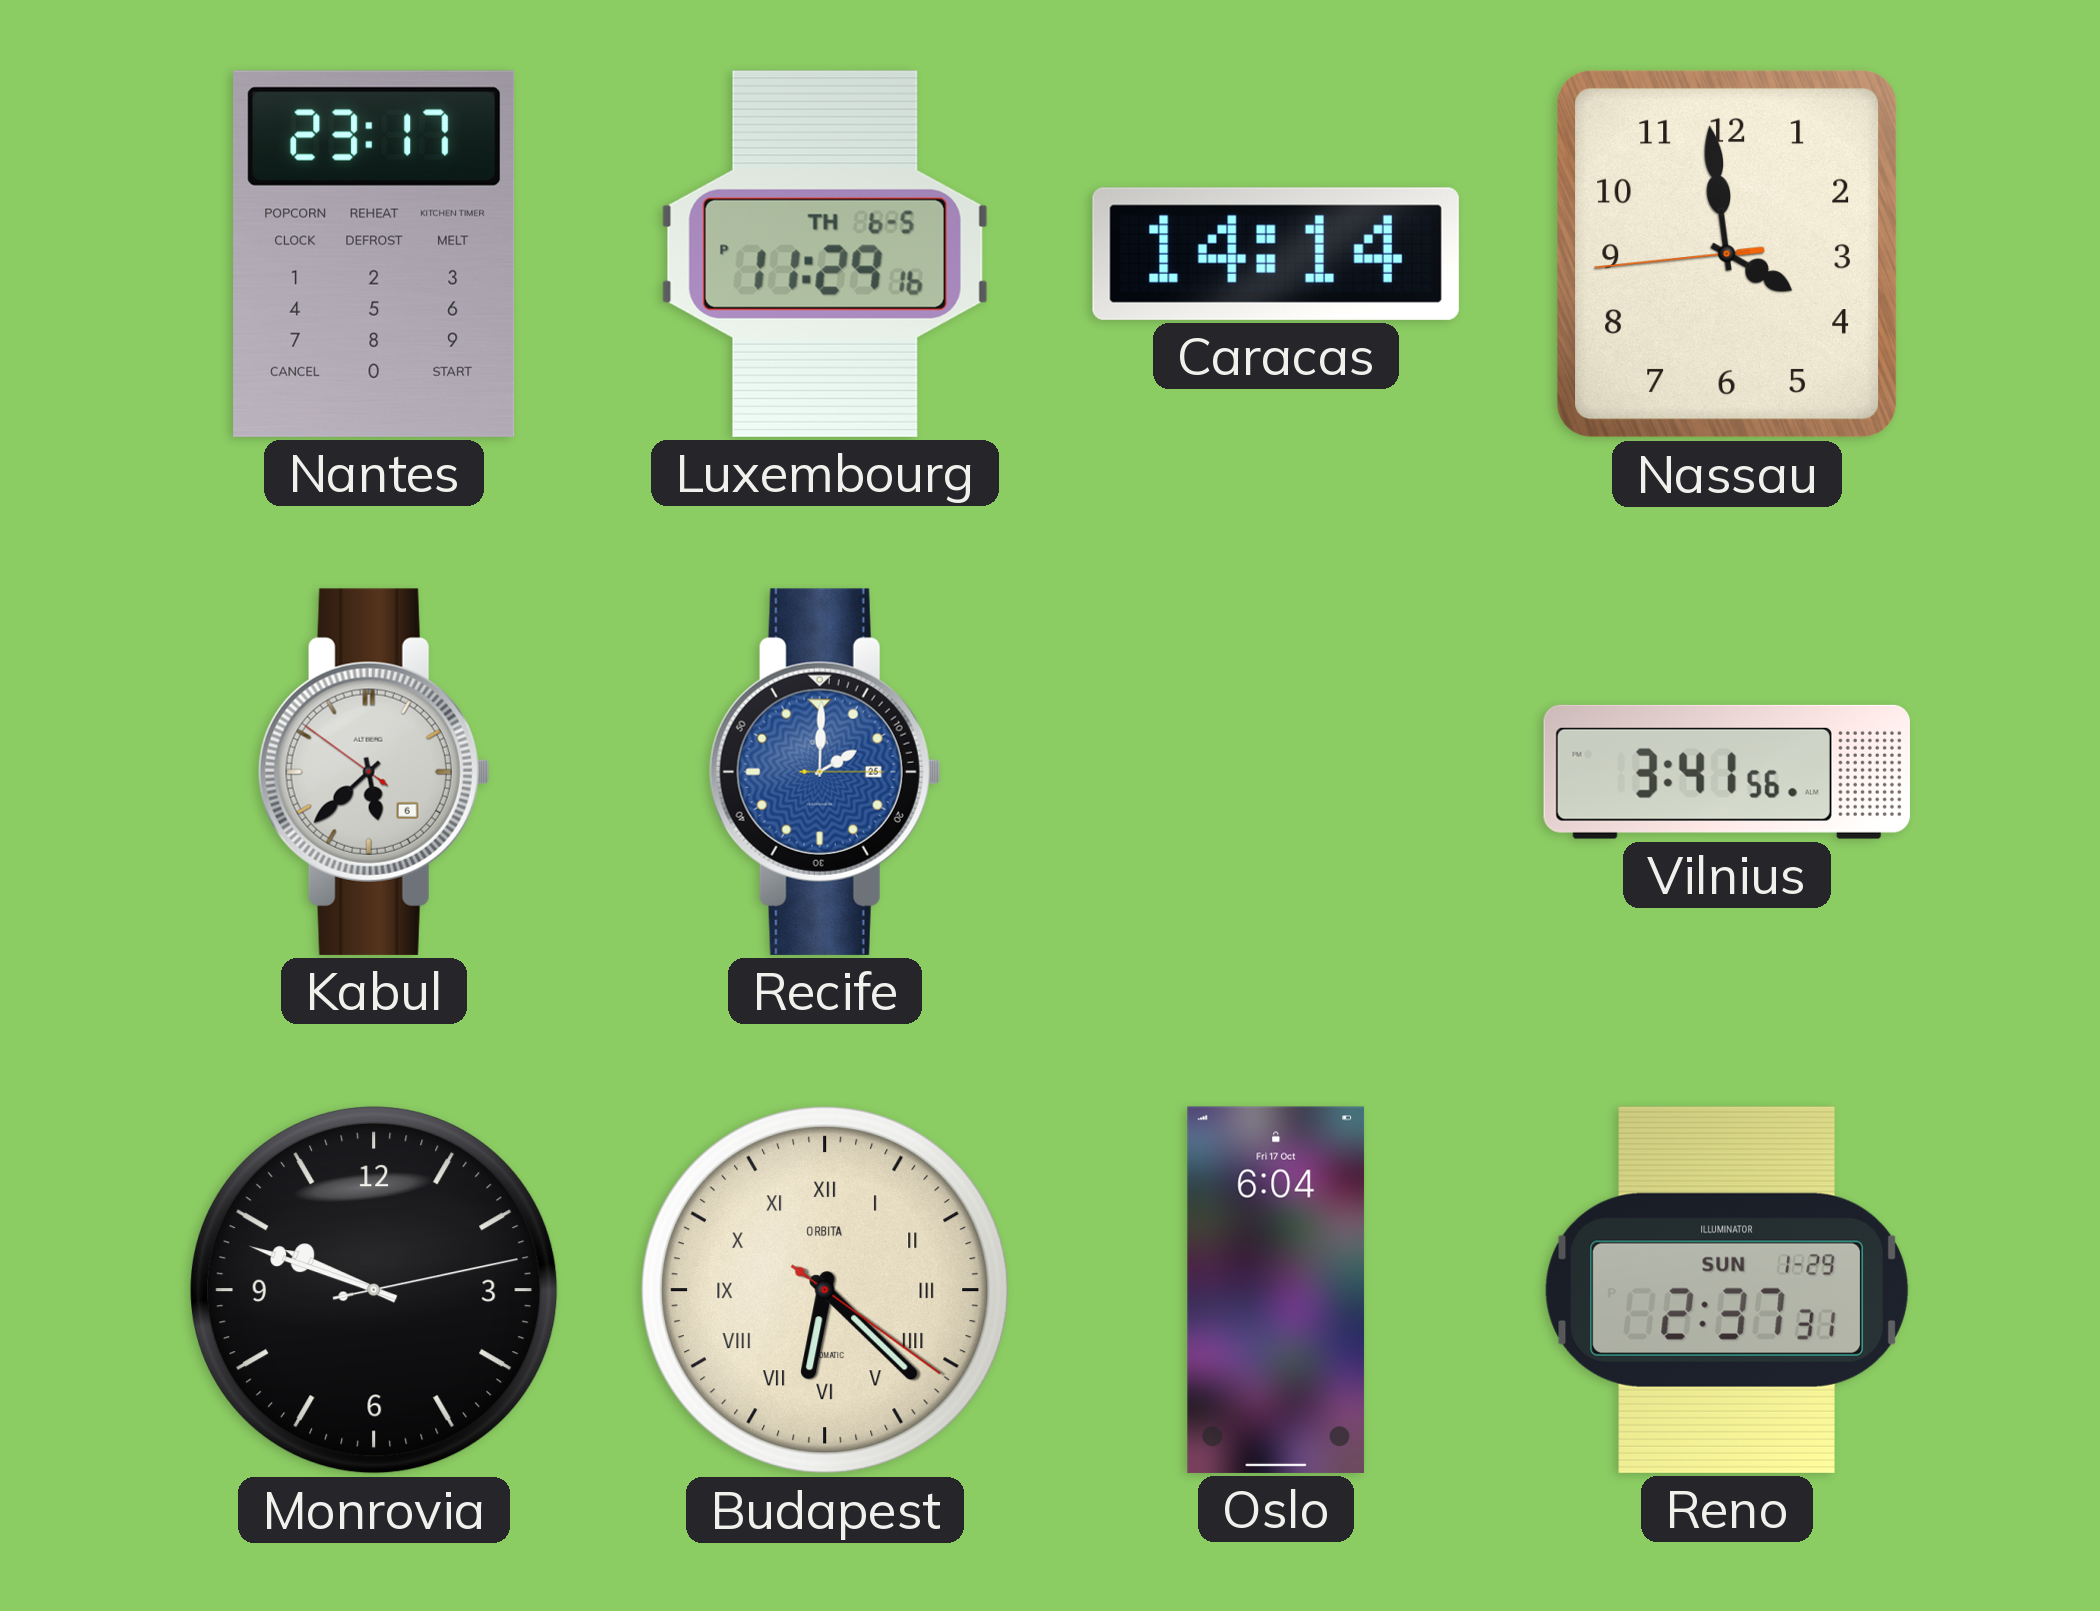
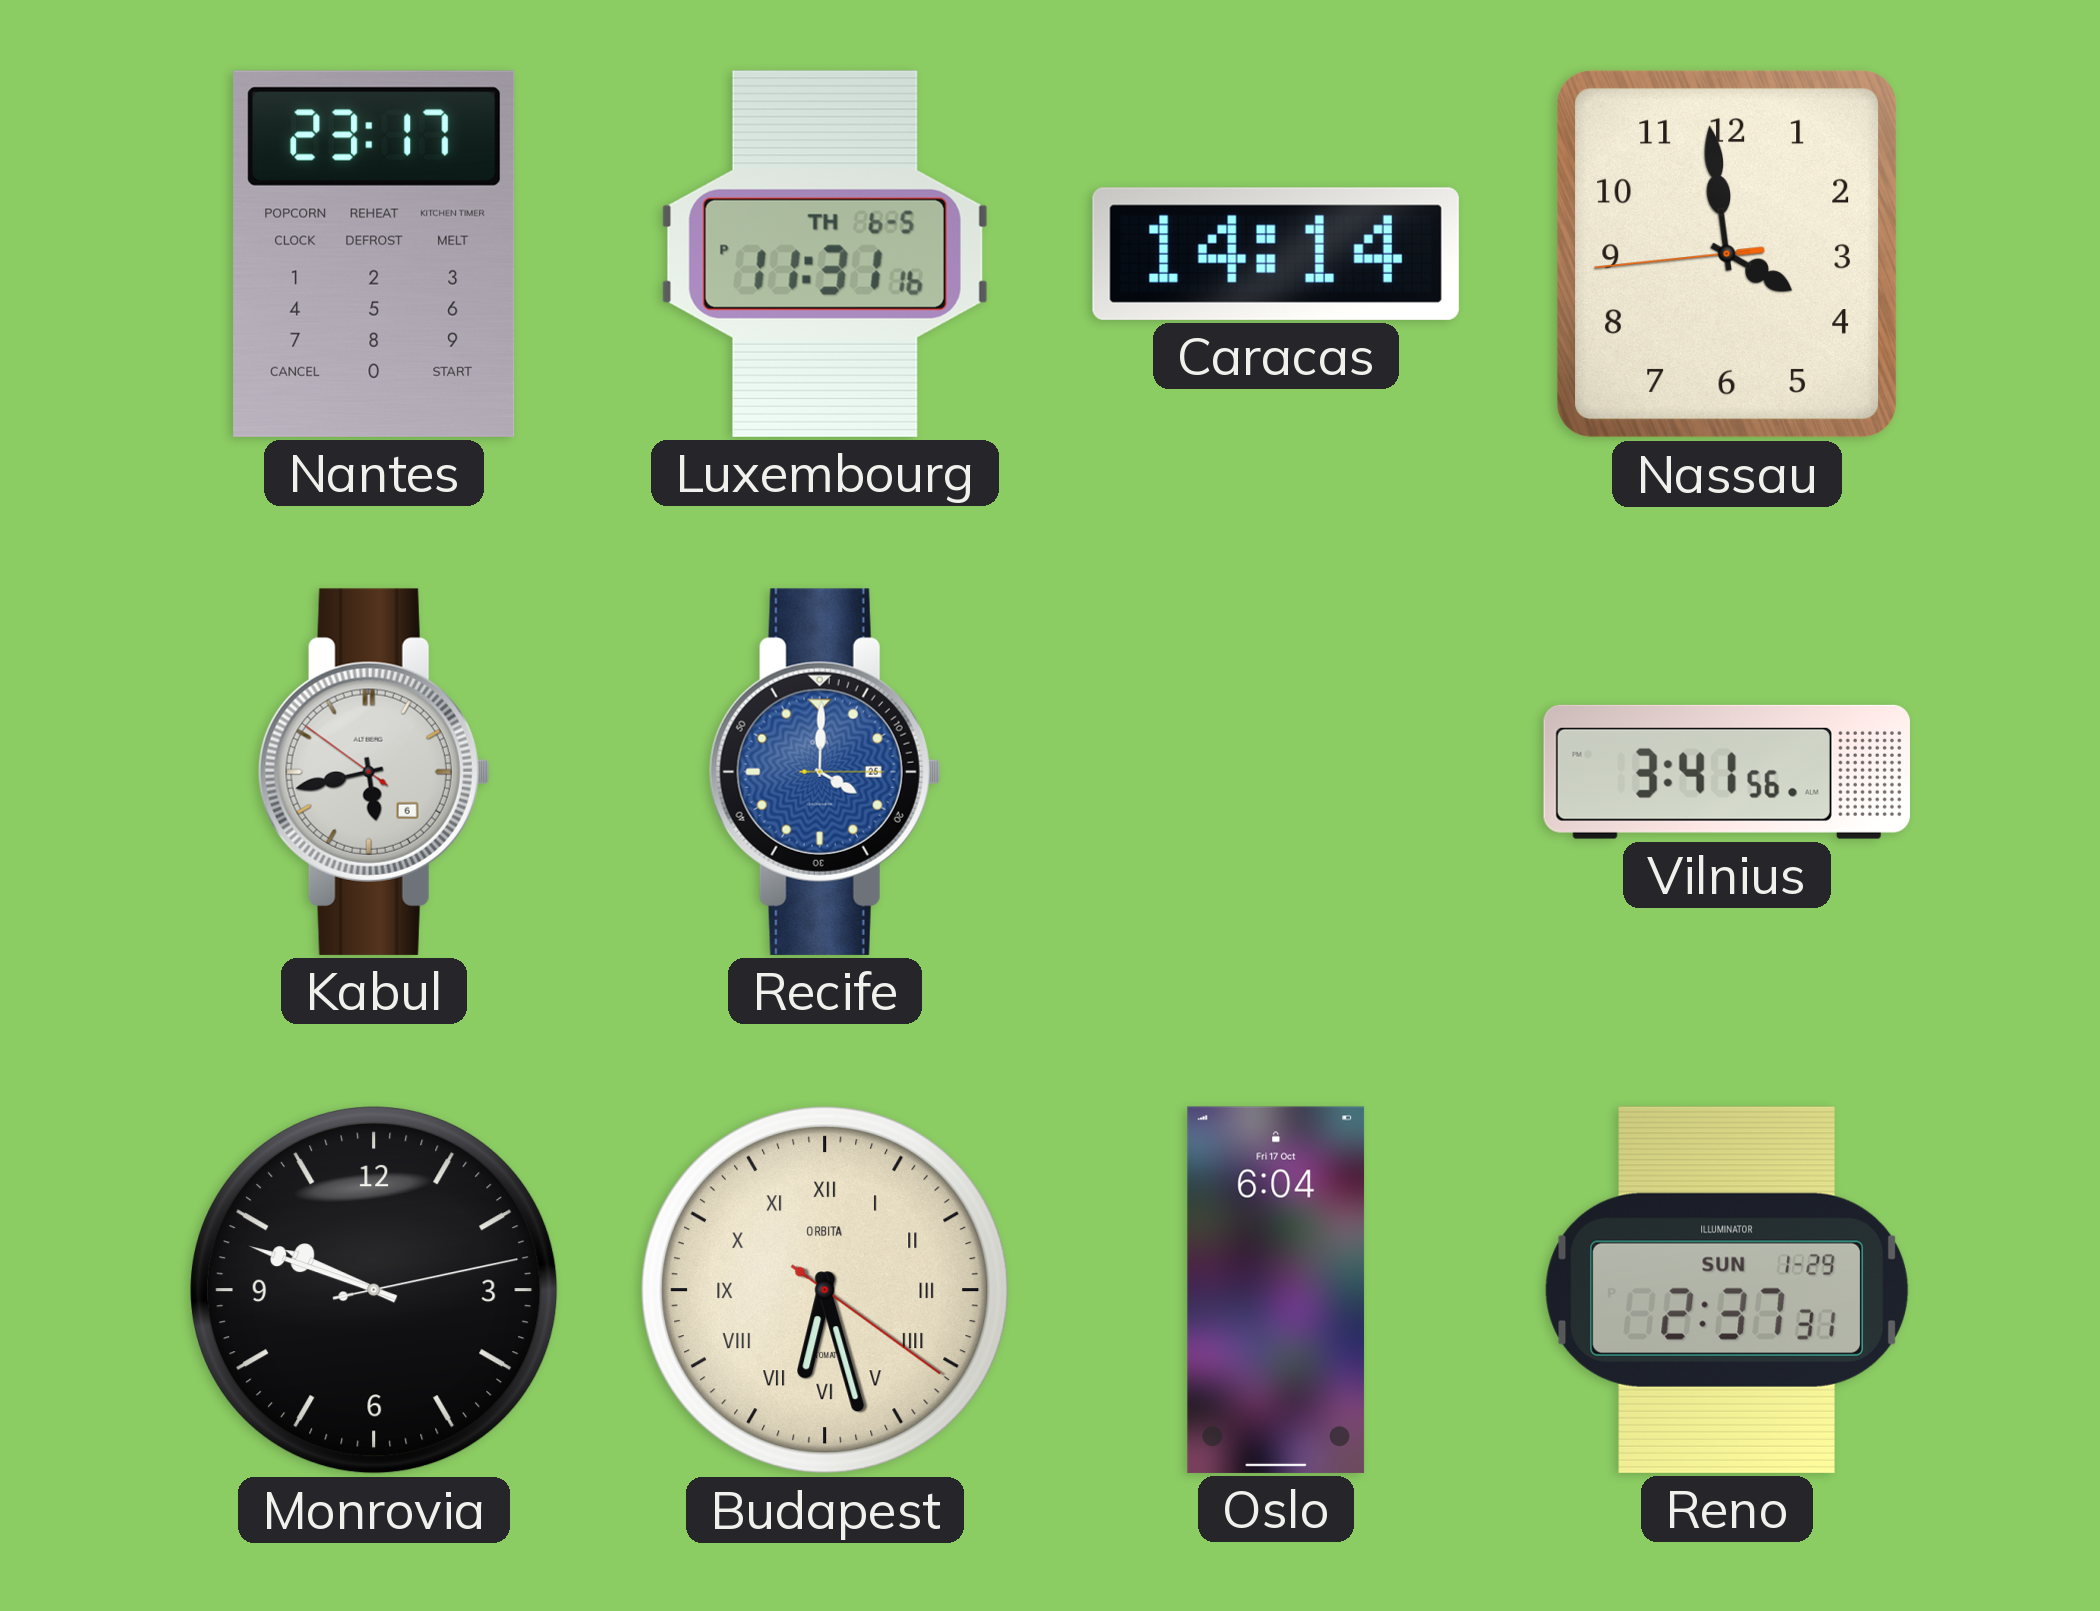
Luxembourg: 11:29 -> 11:31 (825, 254)
Kabul: 5:37 -> 5:42 (374, 772)
Recife: 2:00 -> 4:00 (825, 772)
Budapest: 6:22 -> 6:27 (826, 1291)
